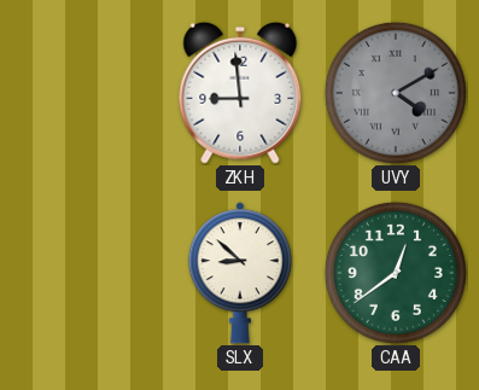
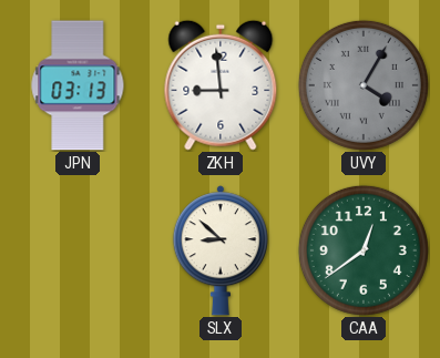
JPN: none -> 03:13 (78, 85)
UVY: 4:10 -> 4:05 (364, 85)
